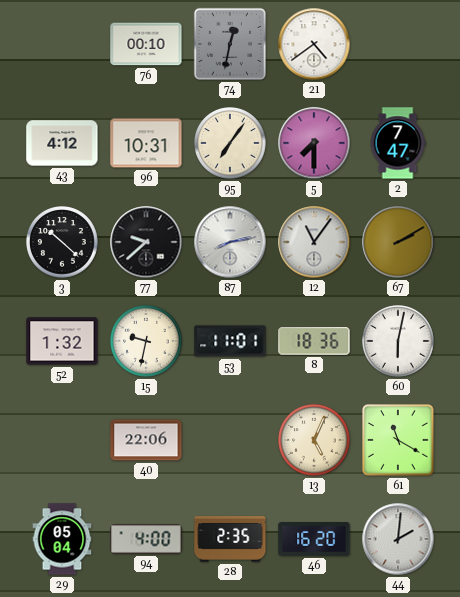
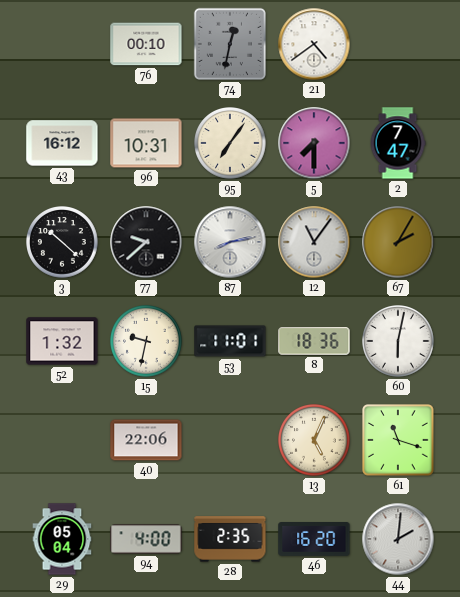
43: 4:12 -> 16:12 (62, 143)
67: 2:10 -> 2:05 (398, 242)
61: 11:20 -> 11:18 (399, 440)
